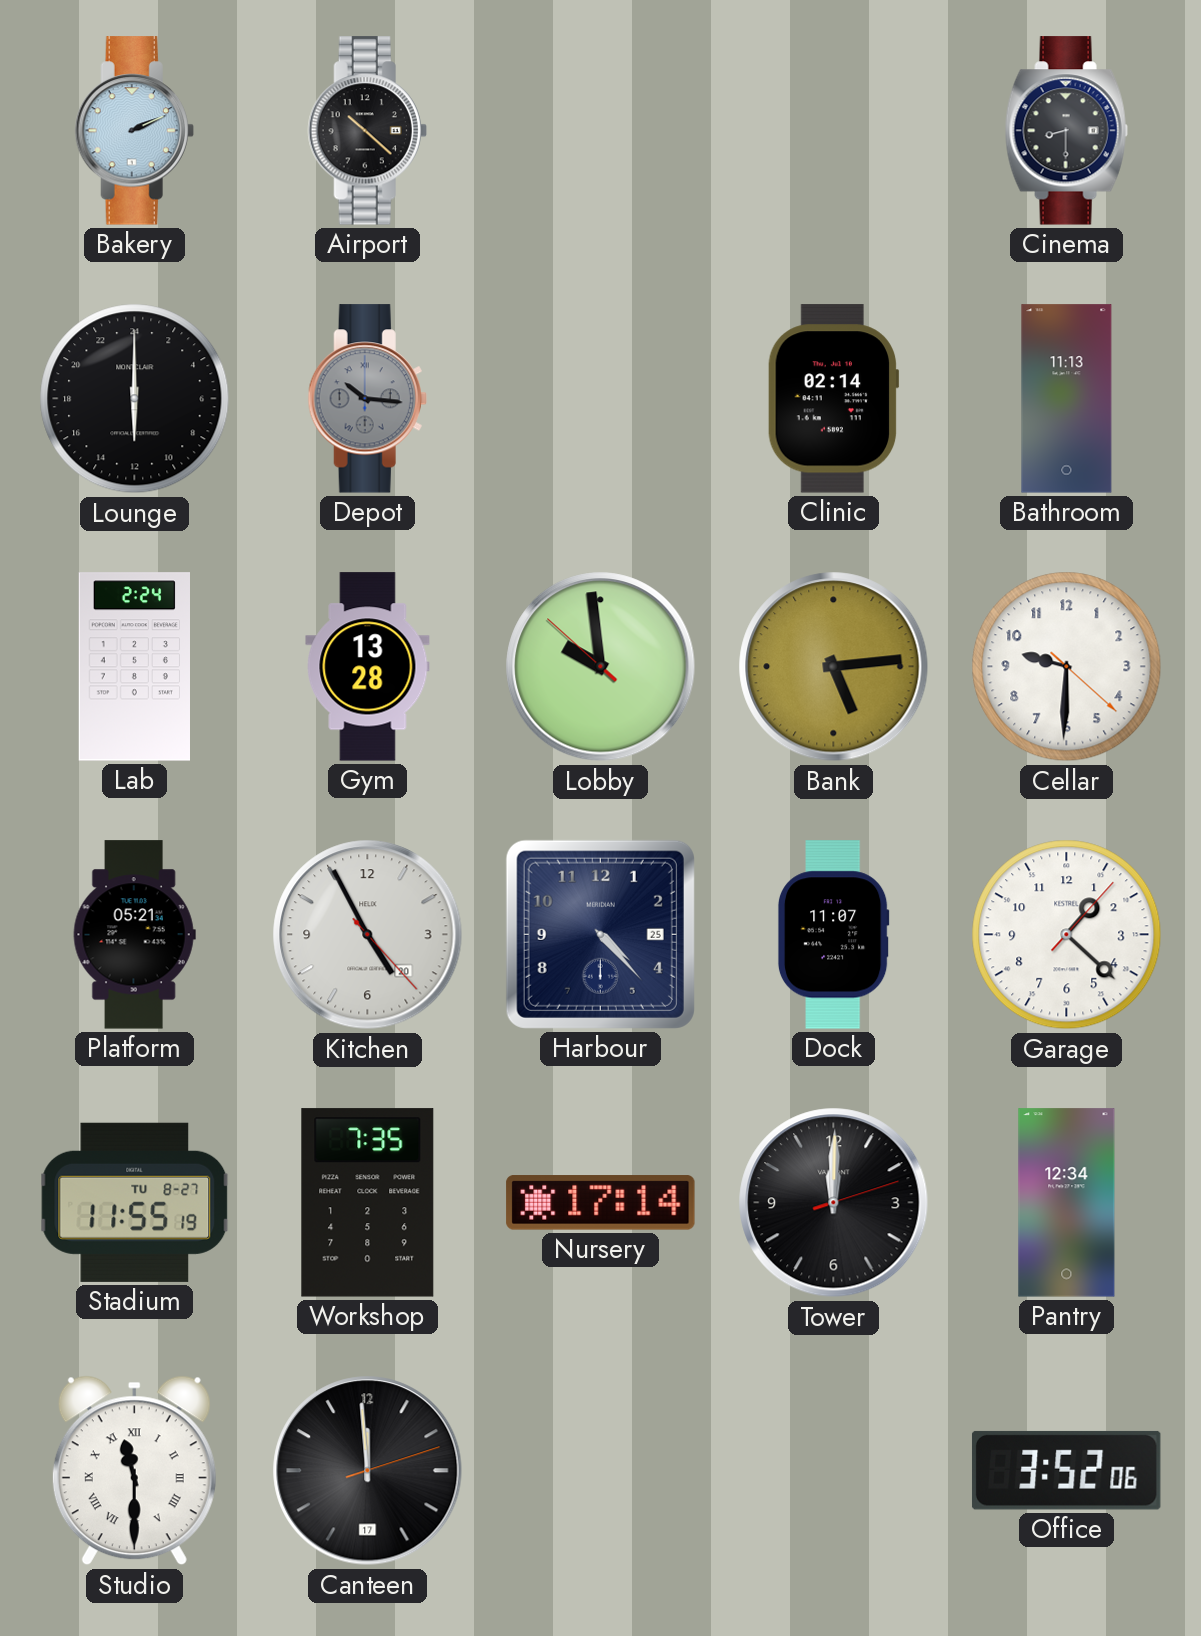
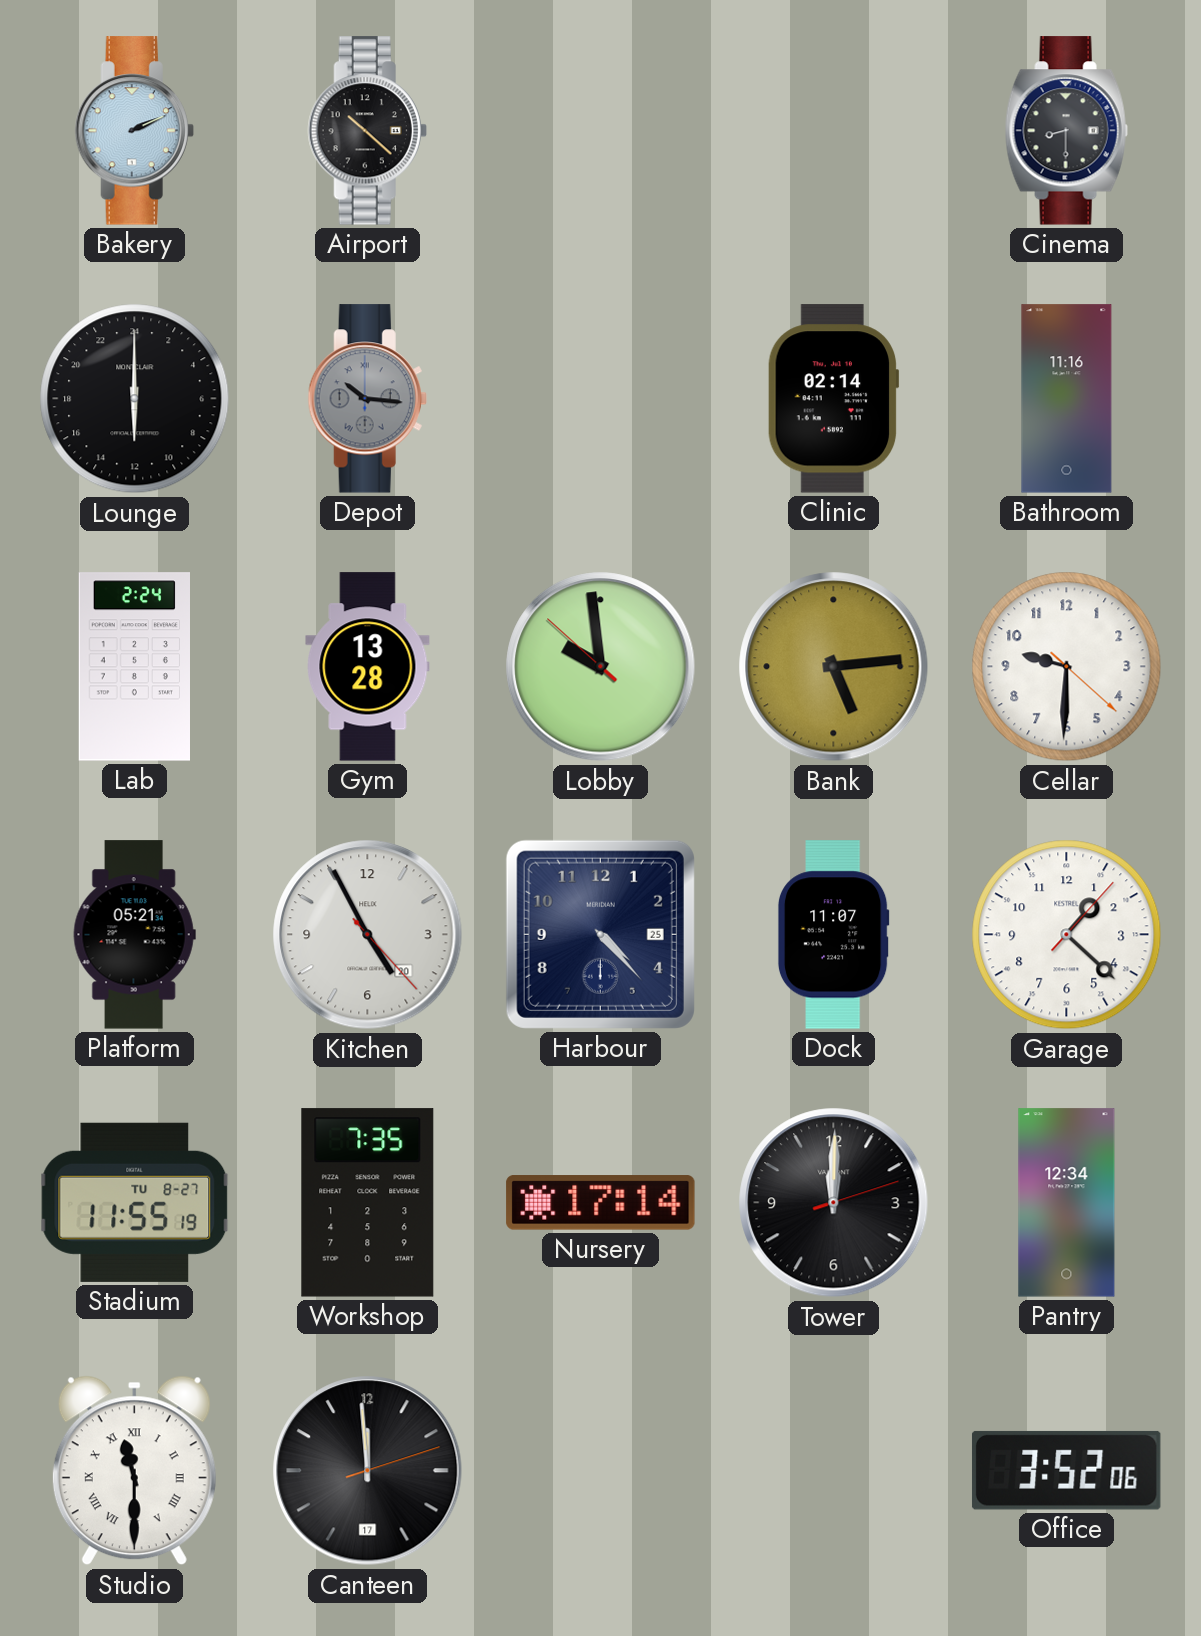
Bathroom: 11:13 -> 11:16 (1067, 399)
